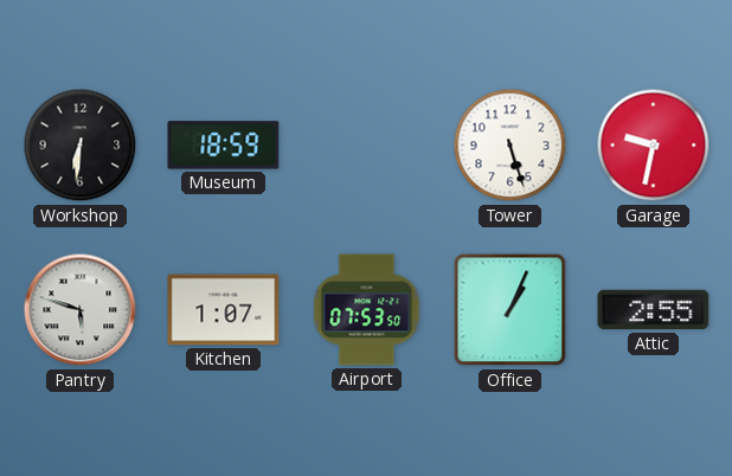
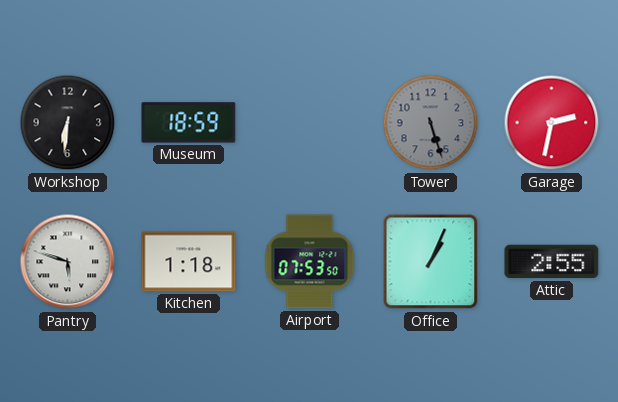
Tower dial: white -> grey (431, 123)
Garage: 9:32 -> 2:32 (552, 123)
Kitchen: 1:07 -> 1:18 (189, 262)
